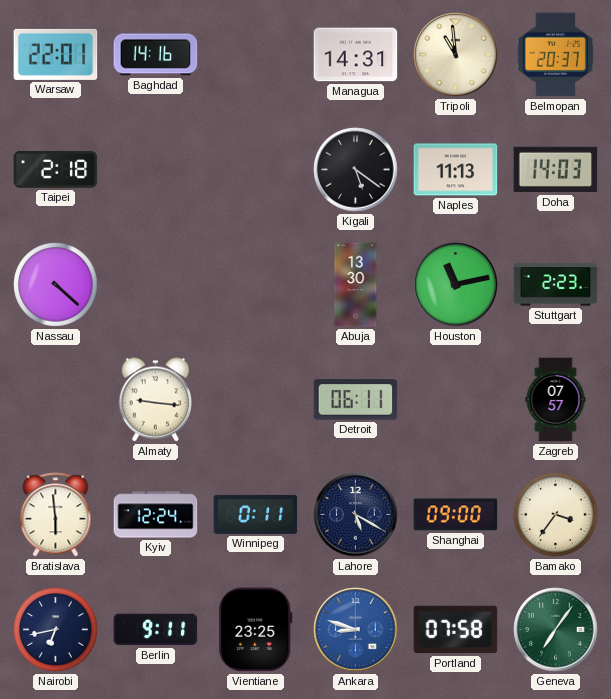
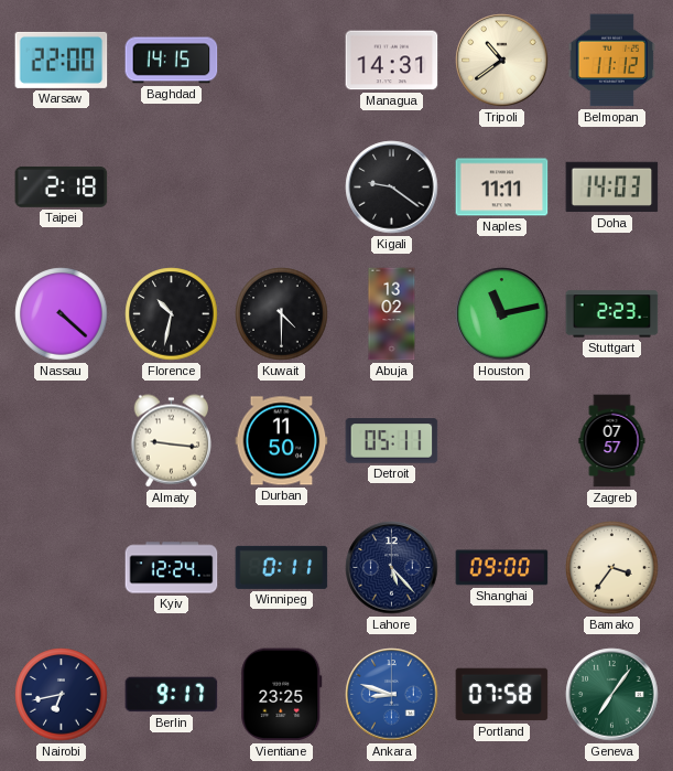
Warsaw: 22:01 -> 22:00 (62, 60)
Baghdad: 14:16 -> 14:15 (172, 61)
Tripoli: 10:59 -> 10:39 (502, 61)
Belmopan: 20:37 -> 11:12 (611, 61)
Kigali: 5:21 -> 9:21 (392, 188)
Naples: 11:13 -> 11:11 (502, 188)
Florence: none -> 10:32 (172, 314)
Kuwait: none -> 4:30 (282, 314)
Abuja: 13:30 -> 13:02 (392, 314)
Durban: none -> 11:50 (282, 441)
Detroit: 06:11 -> 05:11 (392, 441)
Bratislava: 5:59 -> none (56, 515)
Lahore: 5:20 -> 5:23 (392, 568)
Berlin: 9:11 -> 9:17 (172, 695)
